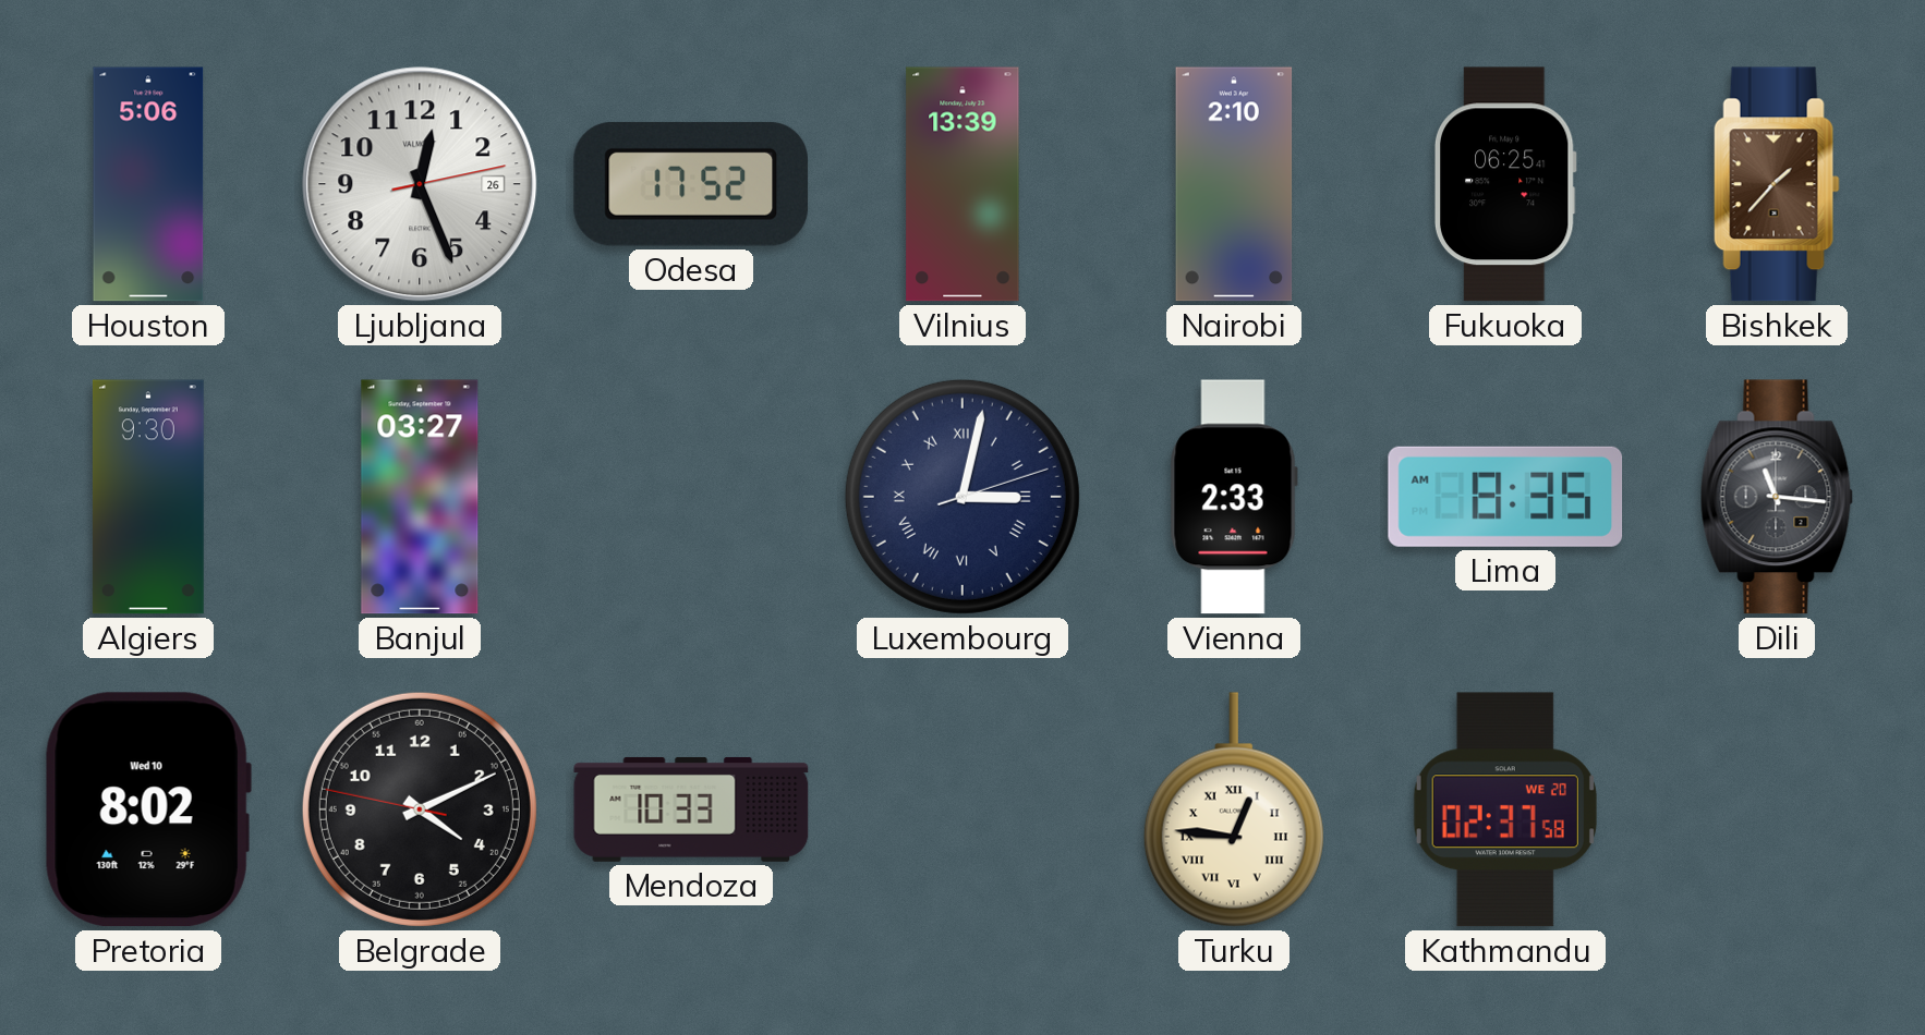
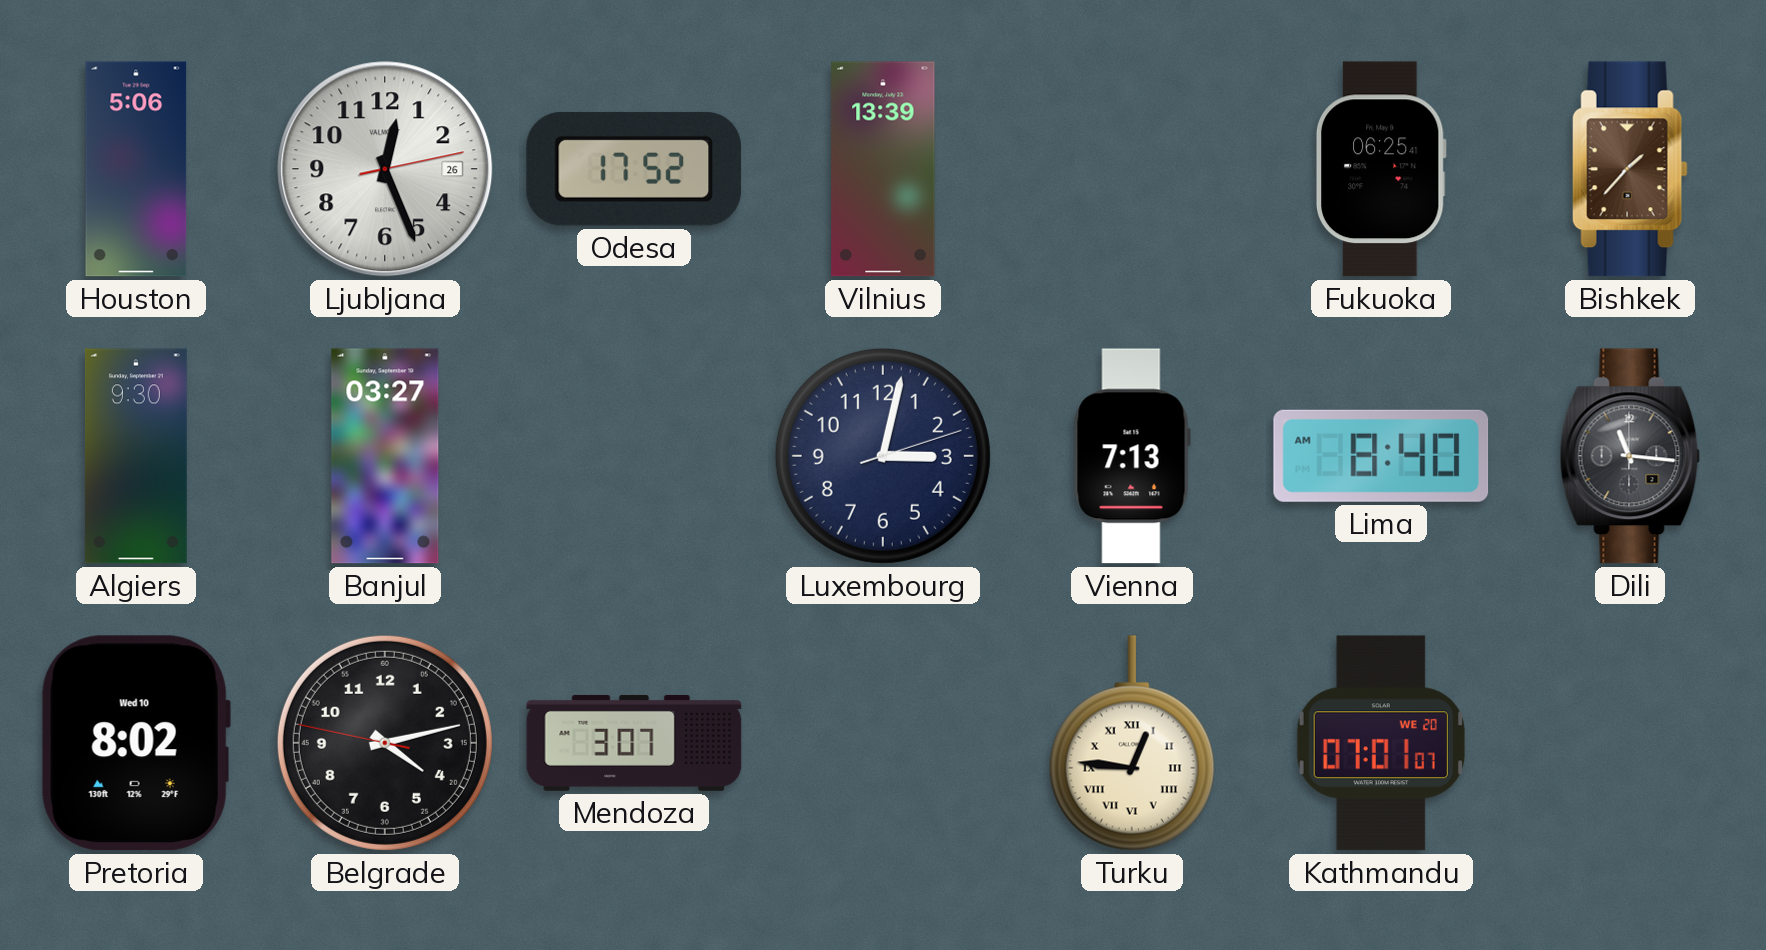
Nairobi: 2:10 -> none (1234, 184)
Luxembourg numerals: Roman -> Arabic (883, 456)
Vienna: 2:33 -> 7:13 (1132, 456)
Lima: 8:35 -> 8:40 (1381, 456)
Belgrade: 4:10 -> 4:12 (385, 743)
Mendoza: 10:33 -> 3:07 (634, 743)
Kathmandu: 02:37 -> 07:01 (1381, 743)
